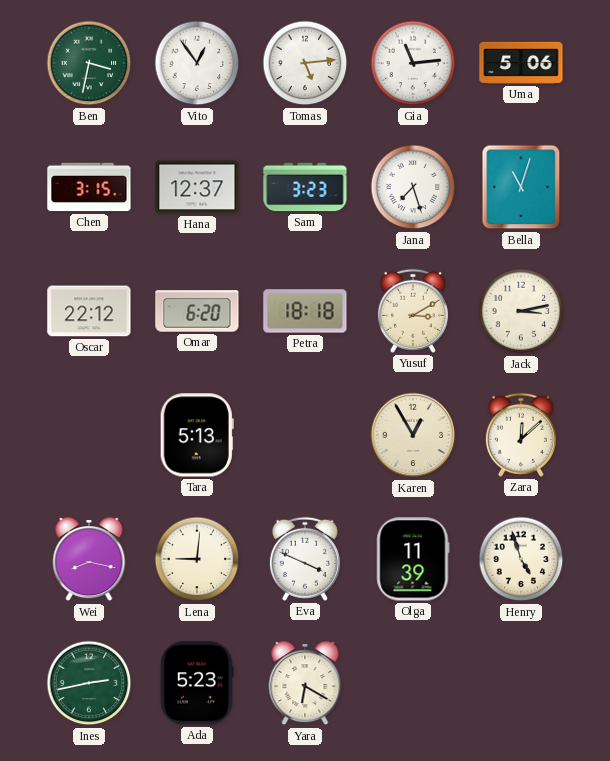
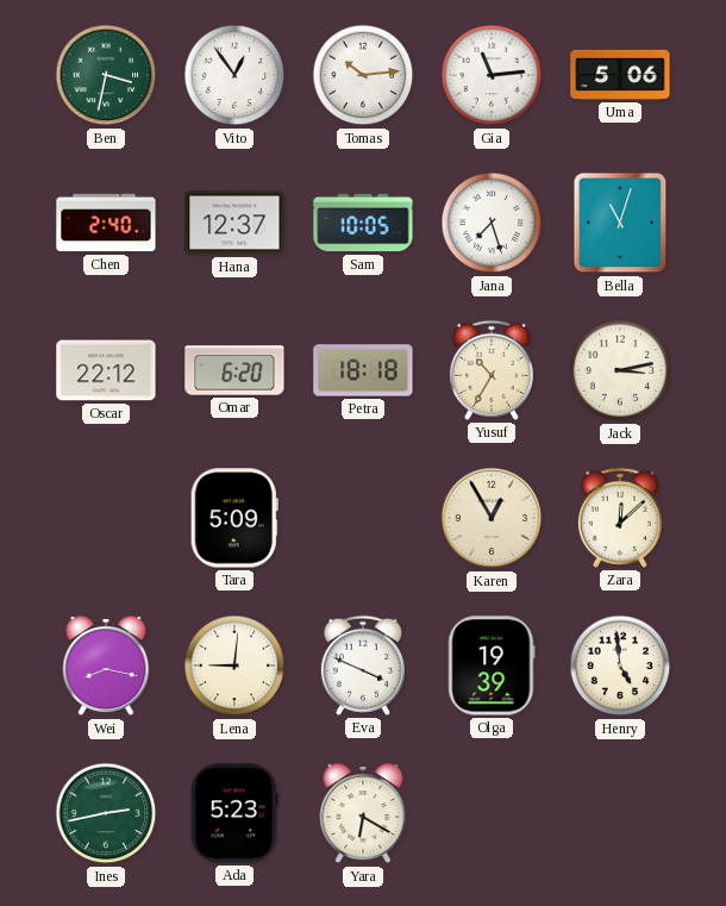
Tomas: 5:14 -> 10:14 (363, 75)
Chen: 3:15 -> 2:40 (106, 223)
Sam: 3:23 -> 10:05 (363, 223)
Yusuf: 3:10 -> 10:35 (492, 370)
Tara: 5:13 -> 5:09 (234, 518)
Olga: 11:39 -> 19:39 (492, 666)
Henry: 4:57 -> 4:59 (620, 666)
